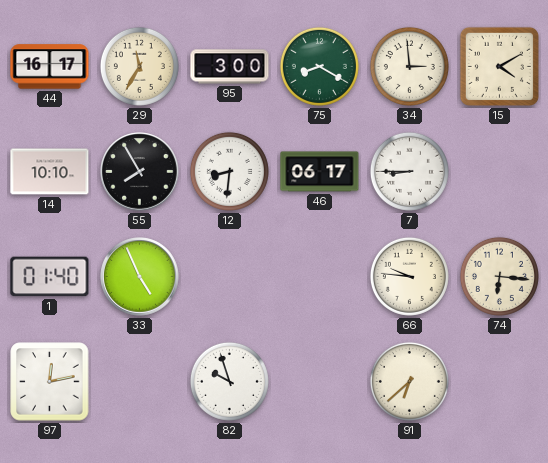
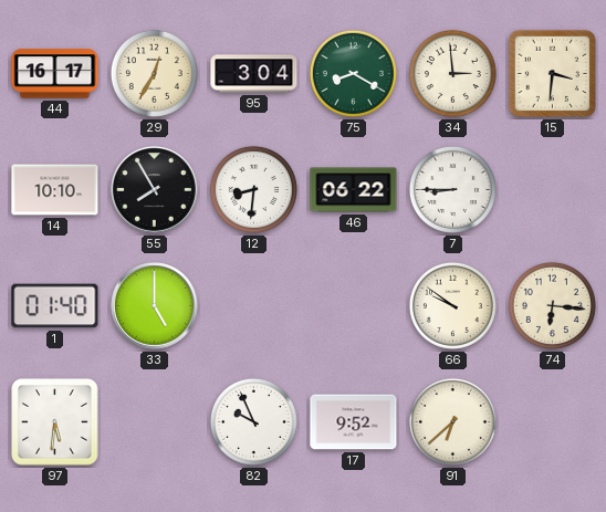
29: 11:35 -> 12:35 (154, 73)
95: 3:00 -> 3:04 (254, 74)
15: 4:10 -> 3:31 (552, 73)
46: 06:17 -> 06:22 (354, 190)
33: 4:56 -> 5:00 (155, 306)
66: 9:46 -> 9:51 (452, 305)
97: 12:13 -> 5:31 (55, 422)
82: 9:57 -> 9:56 (253, 421)
17: none -> 9:52 (354, 422)
